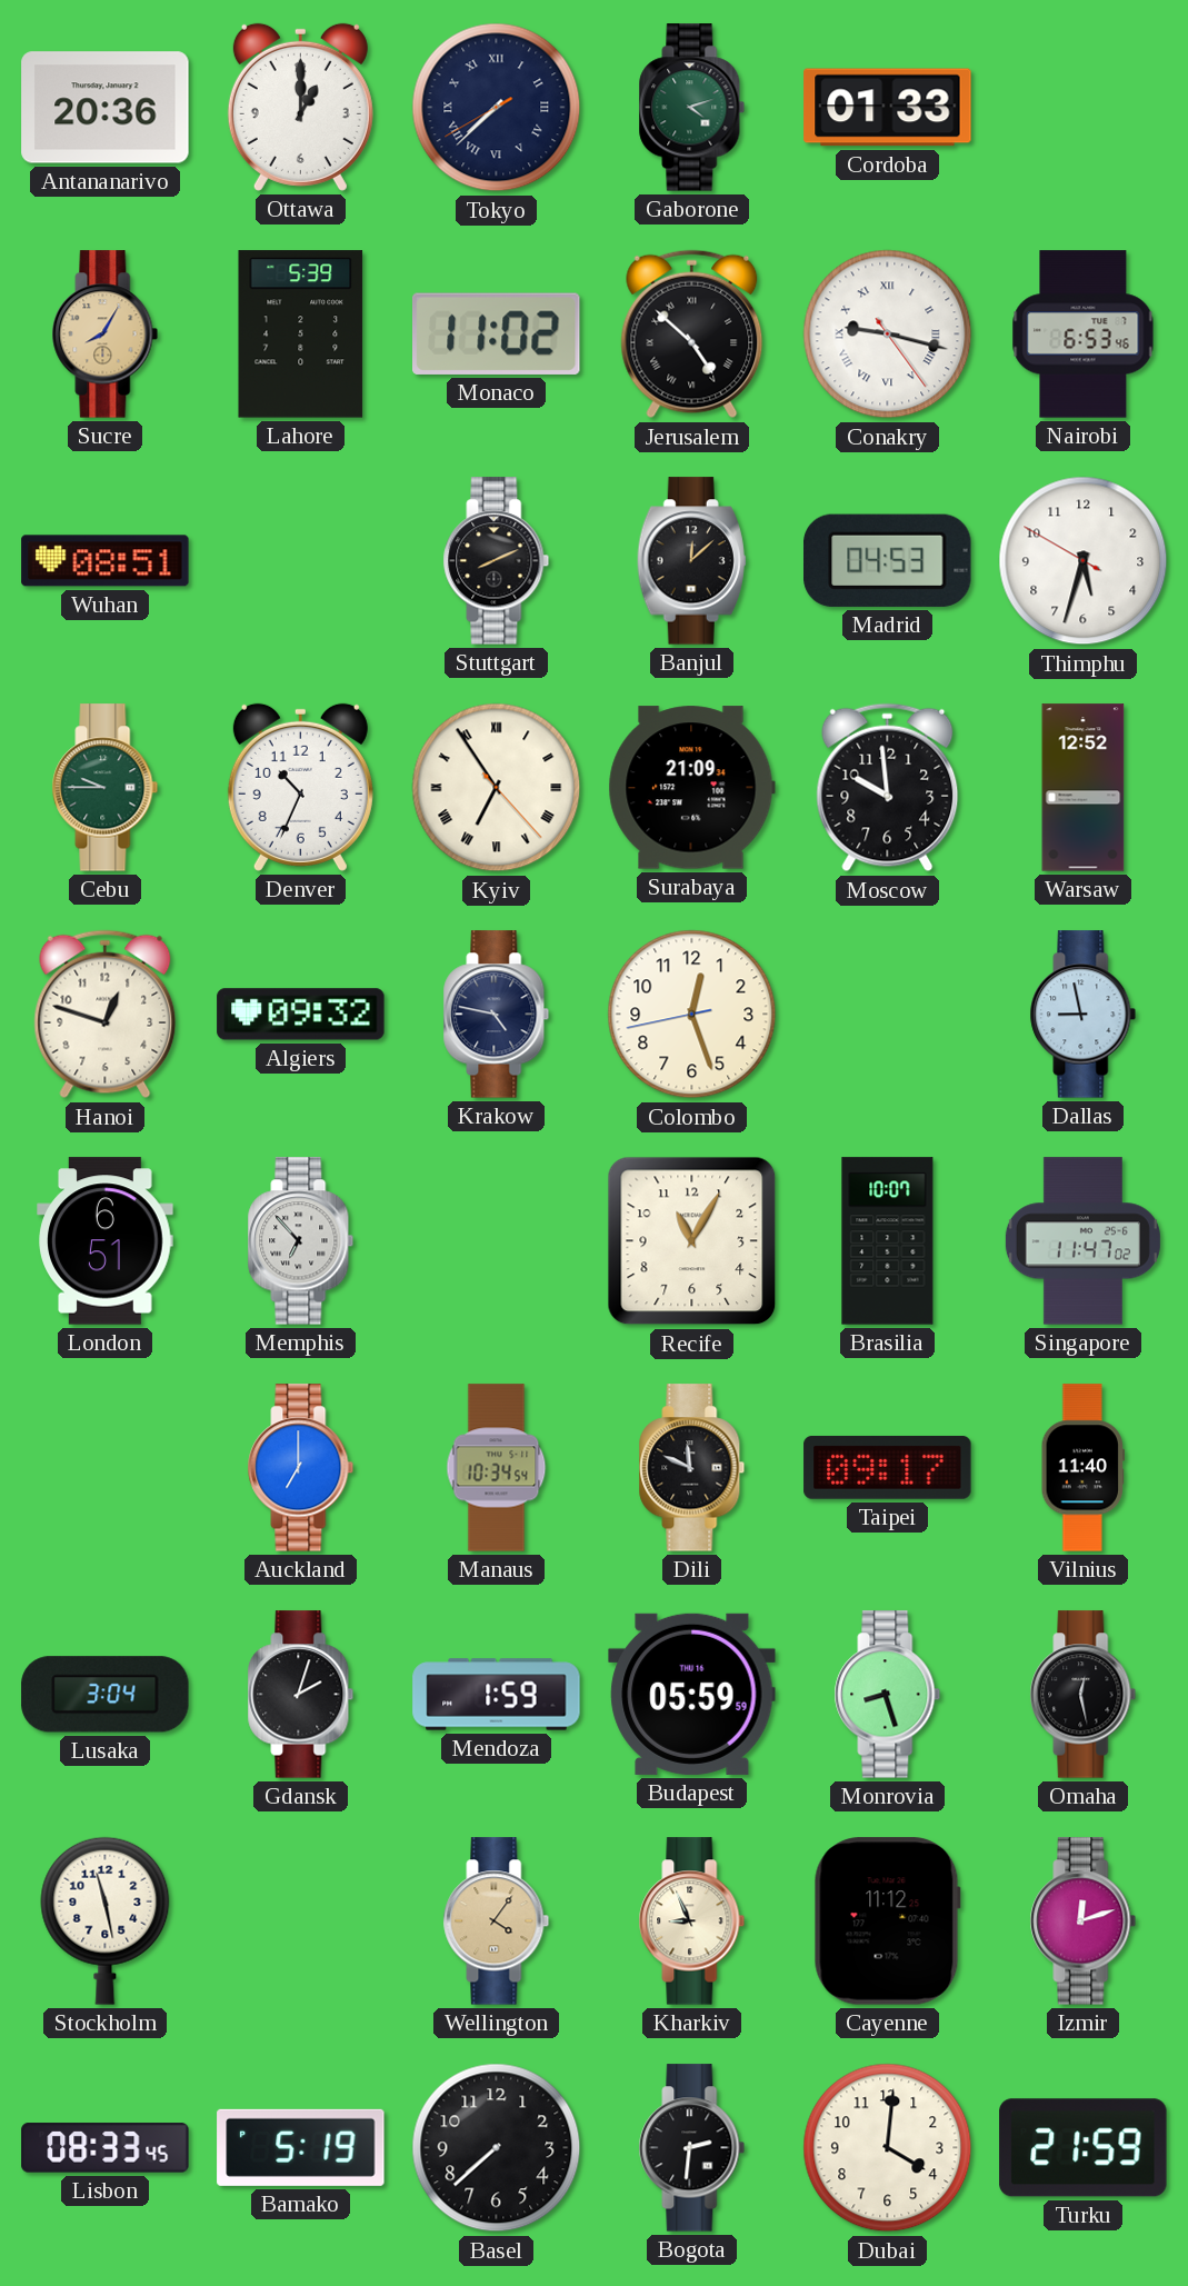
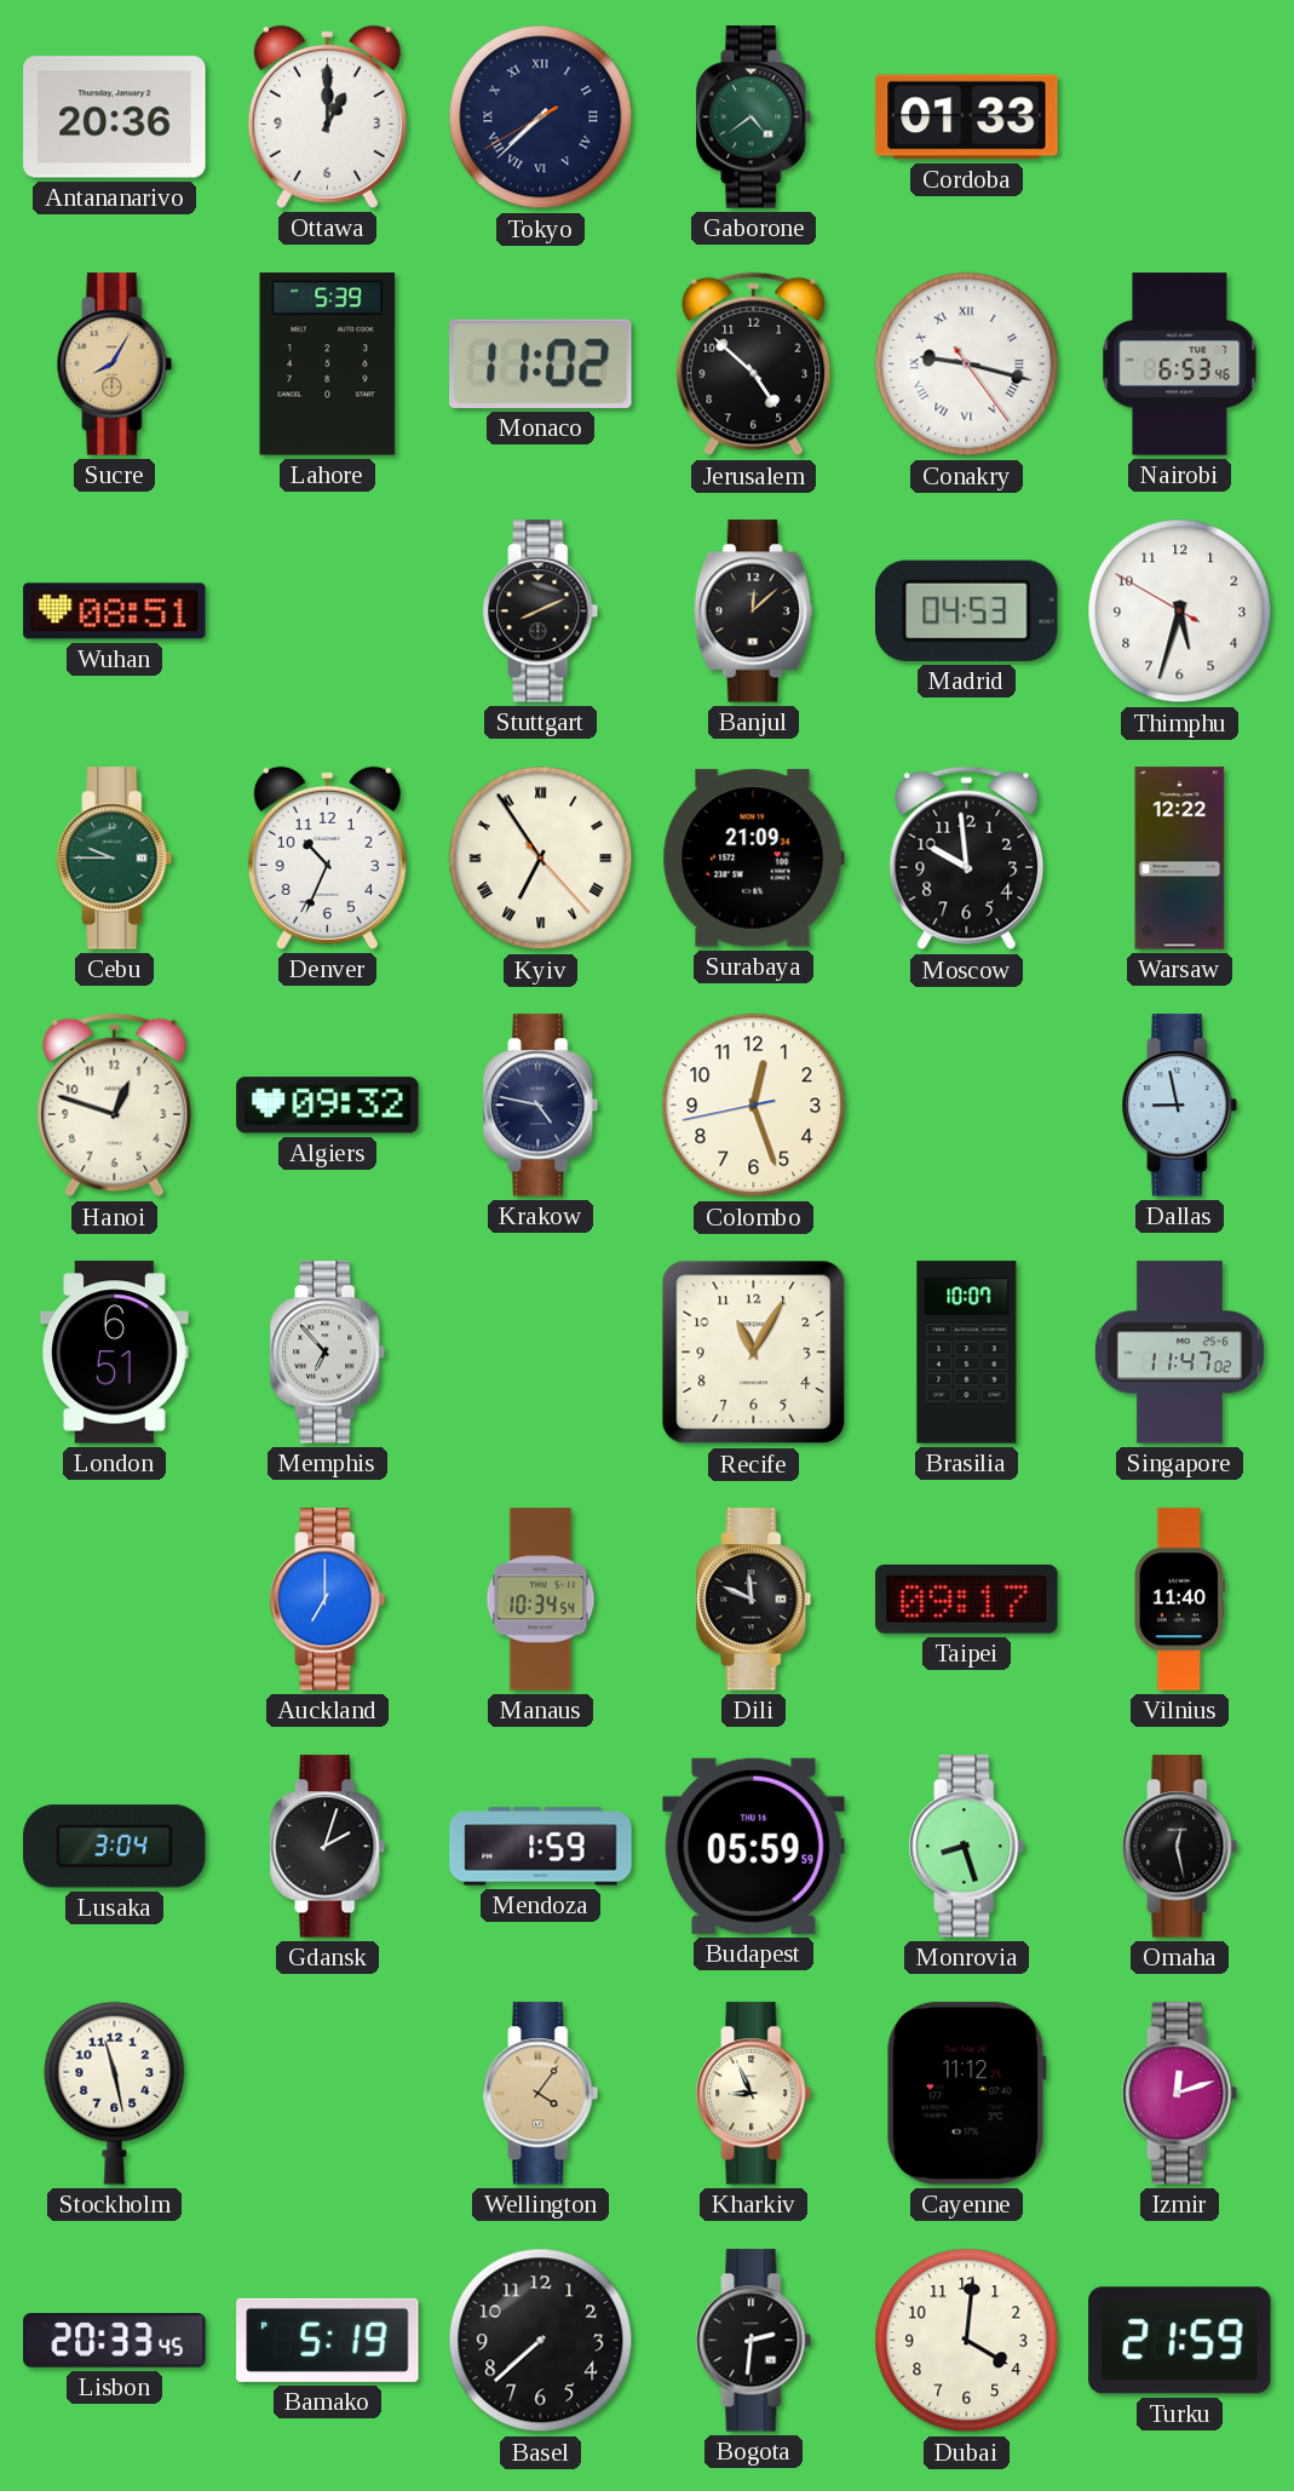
Gaborone: 4:12 -> 4:39 (754, 117)
Jerusalem numerals: Roman -> Arabic (754, 365)
Warsaw: 12:52 -> 12:22 (1180, 859)
Lisbon: 08:33 -> 20:33 (115, 2341)
